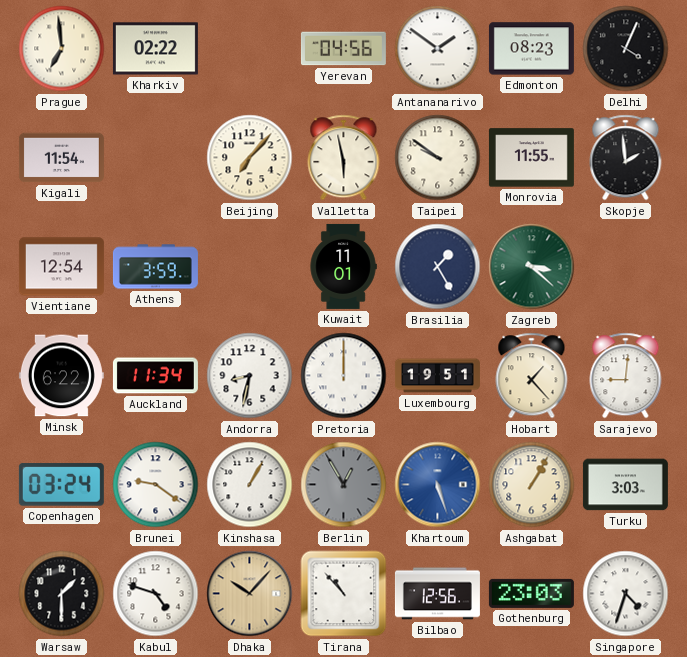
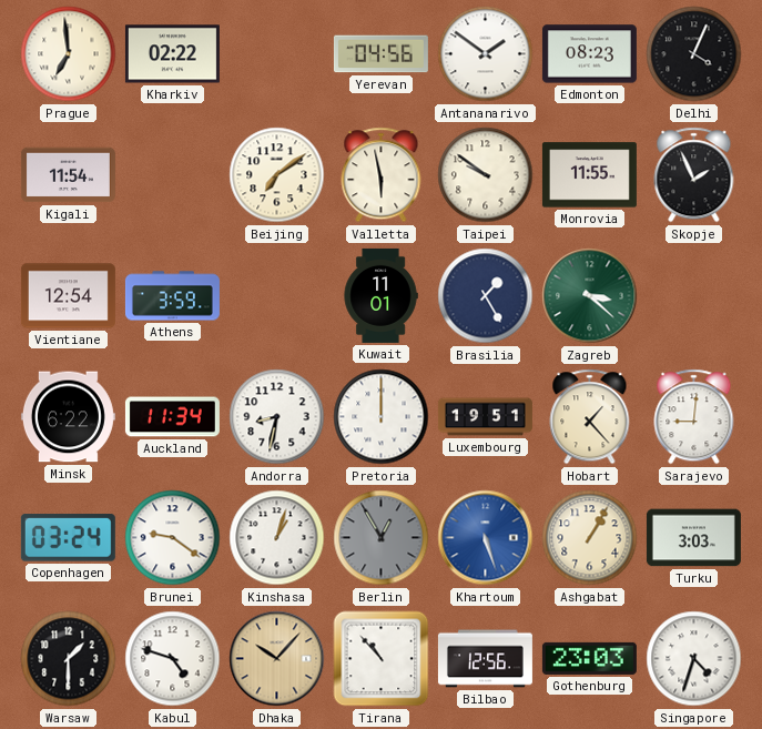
Beijing: 7:07 -> 7:09 (277, 175)
Skopje: 1:59 -> 1:56 (694, 175)
Kinshasa: 1:05 -> 1:03 (277, 538)
